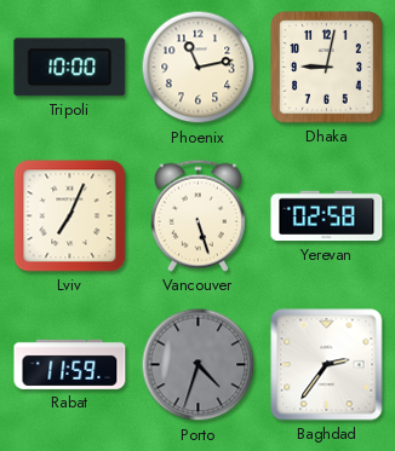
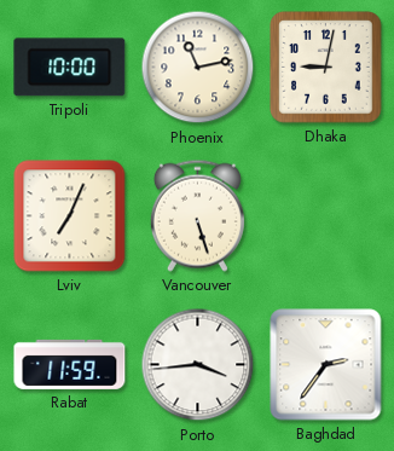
Yerevan: 02:58 -> none (327, 216)
Porto: 4:33 -> 3:44 (198, 365)
Porto dial: grey -> white (198, 365)
